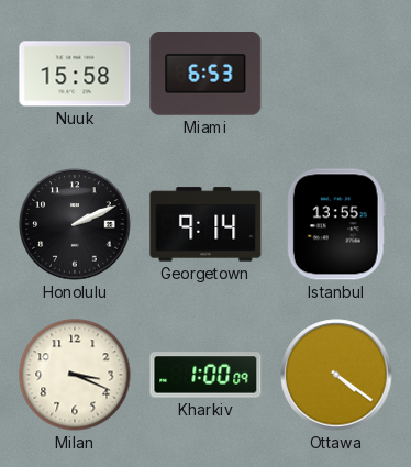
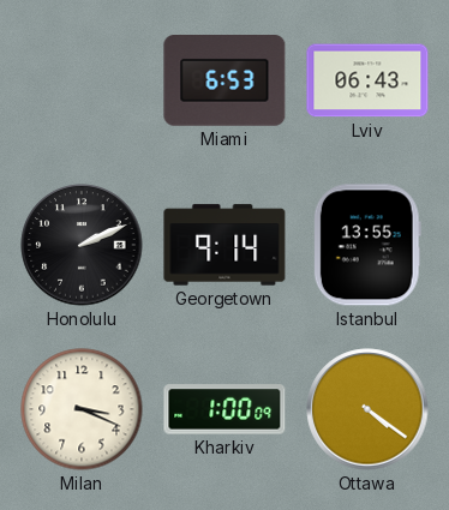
Nuuk: 15:58 -> none (75, 74)
Lviv: none -> 06:43 (367, 80)
